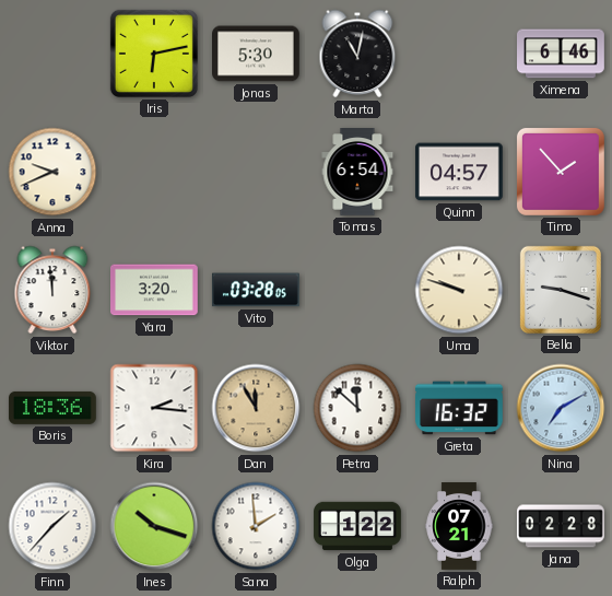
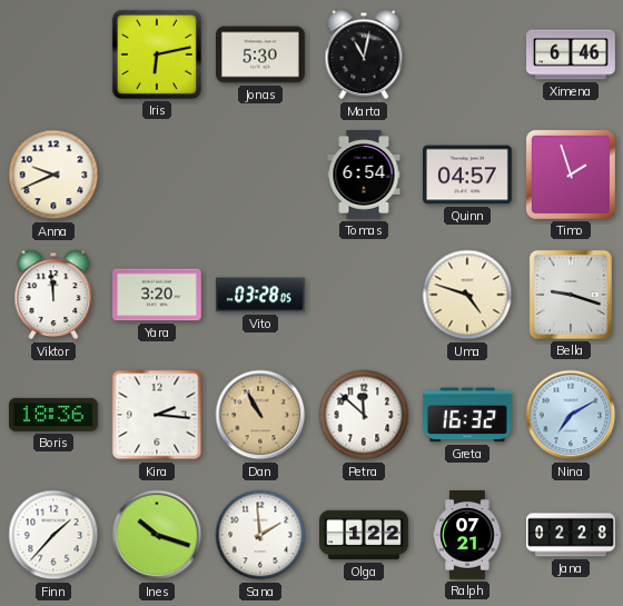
Timo: 1:53 -> 1:57 (571, 175)
Uma: 9:48 -> 4:48 (467, 295)
Dan: 11:55 -> 10:55 (260, 415)
